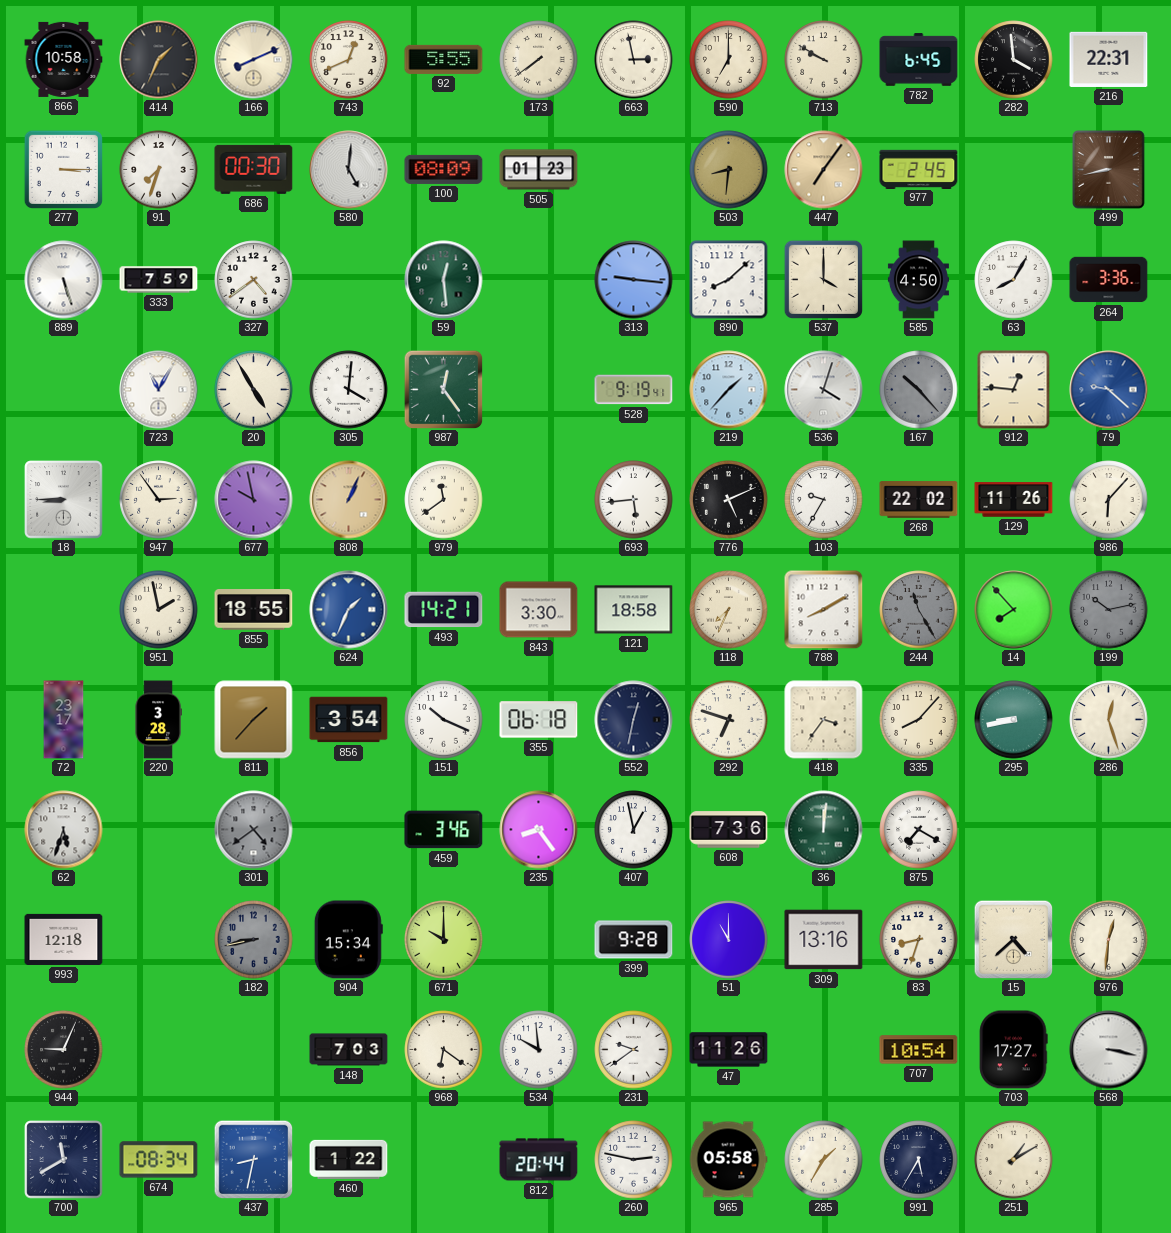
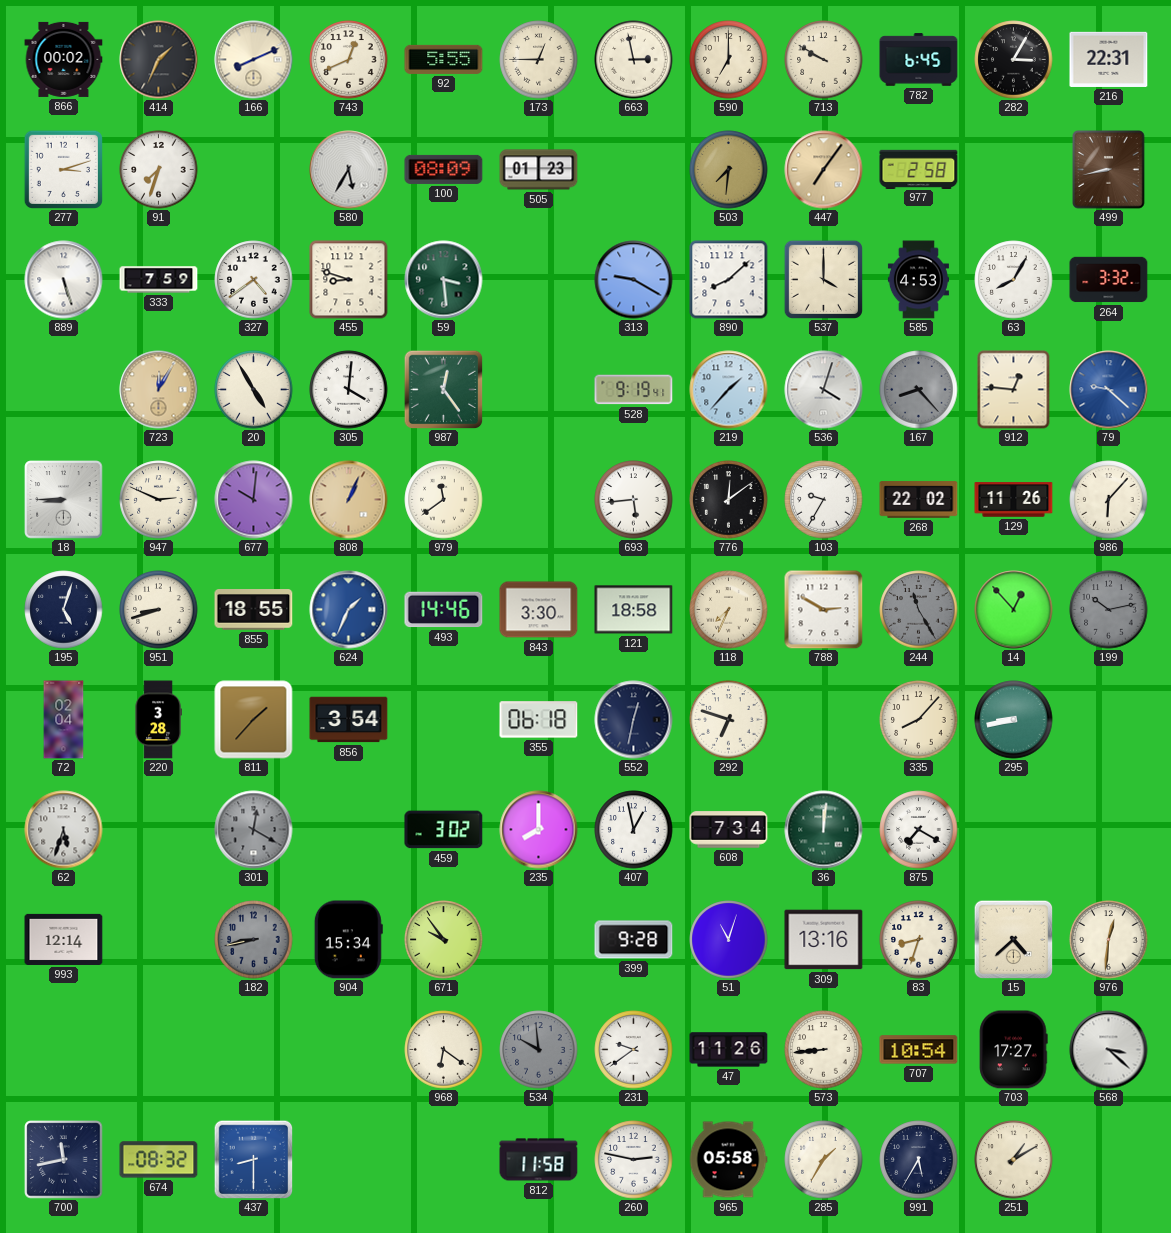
866: 10:58 -> 00:02 (64, 59)
173: 7:39 -> 12:45 (539, 60)
282: 3:59 -> 3:05 (1014, 60)
277: 3:15 -> 3:12 (63, 169)
686: 00:30 -> none (254, 169)
580: 5:01 -> 5:35 (349, 170)
503: 8:31 -> 7:31 (729, 170)
977: 2:45 -> 2:58 (919, 169)
455: none -> 8:48 (349, 280)
59: 12:29 -> 3:29 (444, 280)
313: 9:16 -> 9:20 (634, 280)
585: 4:50 -> 4:53 (918, 280)
264: 3:36 -> 3:32 (1109, 280)
723: 11:05 -> 12:05 (159, 390)
723 dial: white -> champagne (159, 390)
167: 10:23 -> 8:23 (919, 390)
947: 2:54 -> 2:49 (159, 500)
677: 9:58 -> 10:01 (254, 500)
776: 5:11 -> 12:09 (729, 500)
195: none -> 5:03 (64, 610)
951: 1:58 -> 8:42 (159, 610)
493: 14:21 -> 14:46 (444, 610)
788: 8:10 -> 2:50 (824, 610)
14: 7:53 -> 12:53 (1014, 610)
72: 23:17 -> 02:04 (64, 720)
151: 10:19 -> none (444, 720)
418: 3:36 -> none (824, 720)
286: 12:27 -> none (1109, 720)
301: 4:39 -> 12:20 (254, 830)
459: 3:46 -> 3:02 (444, 830)
235: 8:24 -> 8:00 (539, 830)
608: 7:36 -> 7:34 (729, 830)
993: 12:18 -> 12:14 (64, 939)
671: 10:00 -> 9:54 (444, 940)
51: 11:00 -> 11:03 (729, 940)
944: 9:04 -> none (64, 1050)
148: 7:03 -> none (349, 1050)
534 dial: white -> grey (539, 1050)
573: none -> 8:44 (824, 1050)
568: 3:17 -> 3:22 (1109, 1050)
700: 11:40 -> 11:43 (64, 1160)
674: 08:34 -> 08:32 (159, 1160)
437: 8:32 -> 8:30 (253, 1159)
460: 1:22 -> none (349, 1159)
812: 20:44 -> 11:58 (539, 1160)
